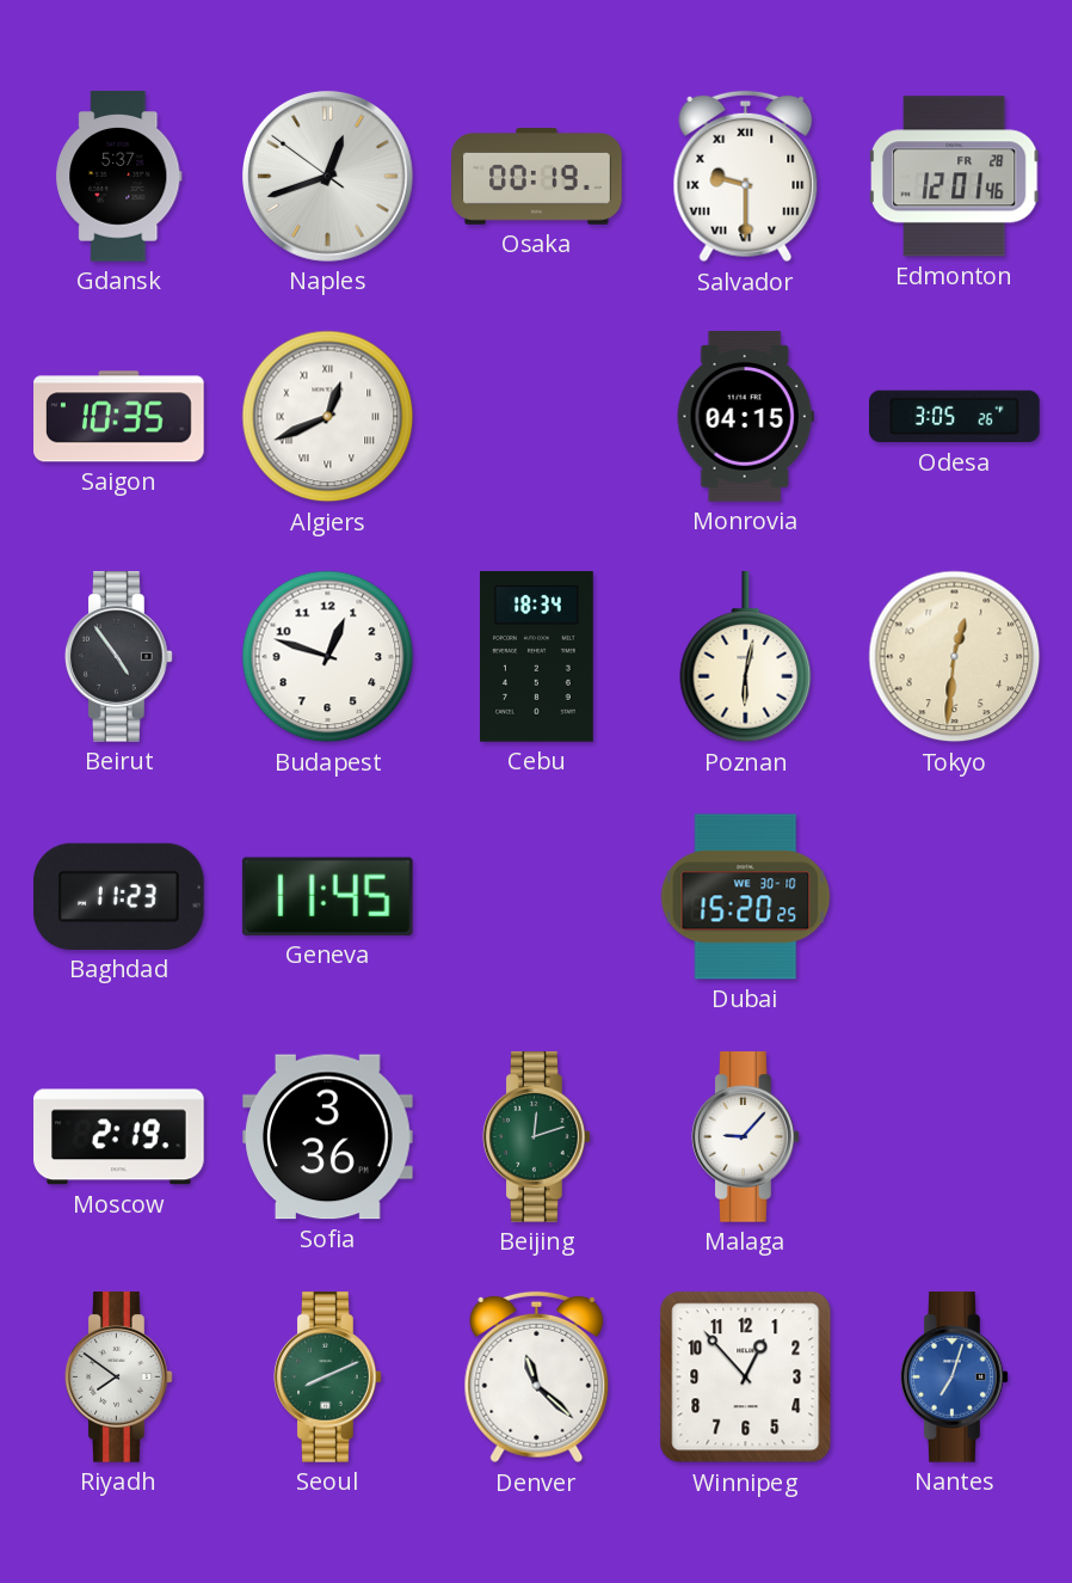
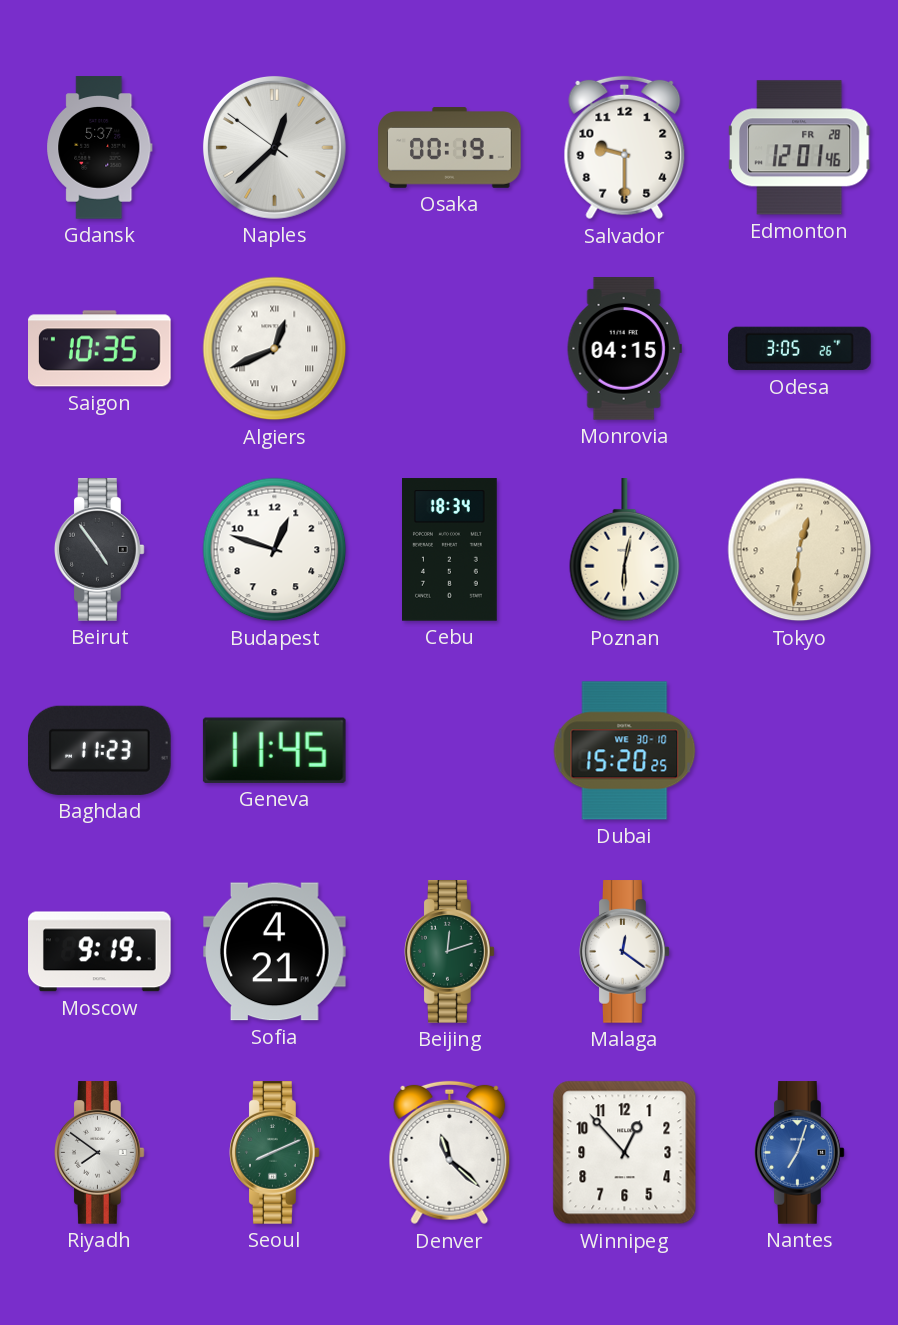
Naples: 12:41 -> 12:37 (274, 147)
Salvador numerals: Roman -> Arabic (625, 148)
Moscow: 2:19 -> 9:19 (100, 952)
Sofia: 3:36 -> 4:21 (275, 952)
Malaga: 9:07 -> 12:21 (625, 952)
